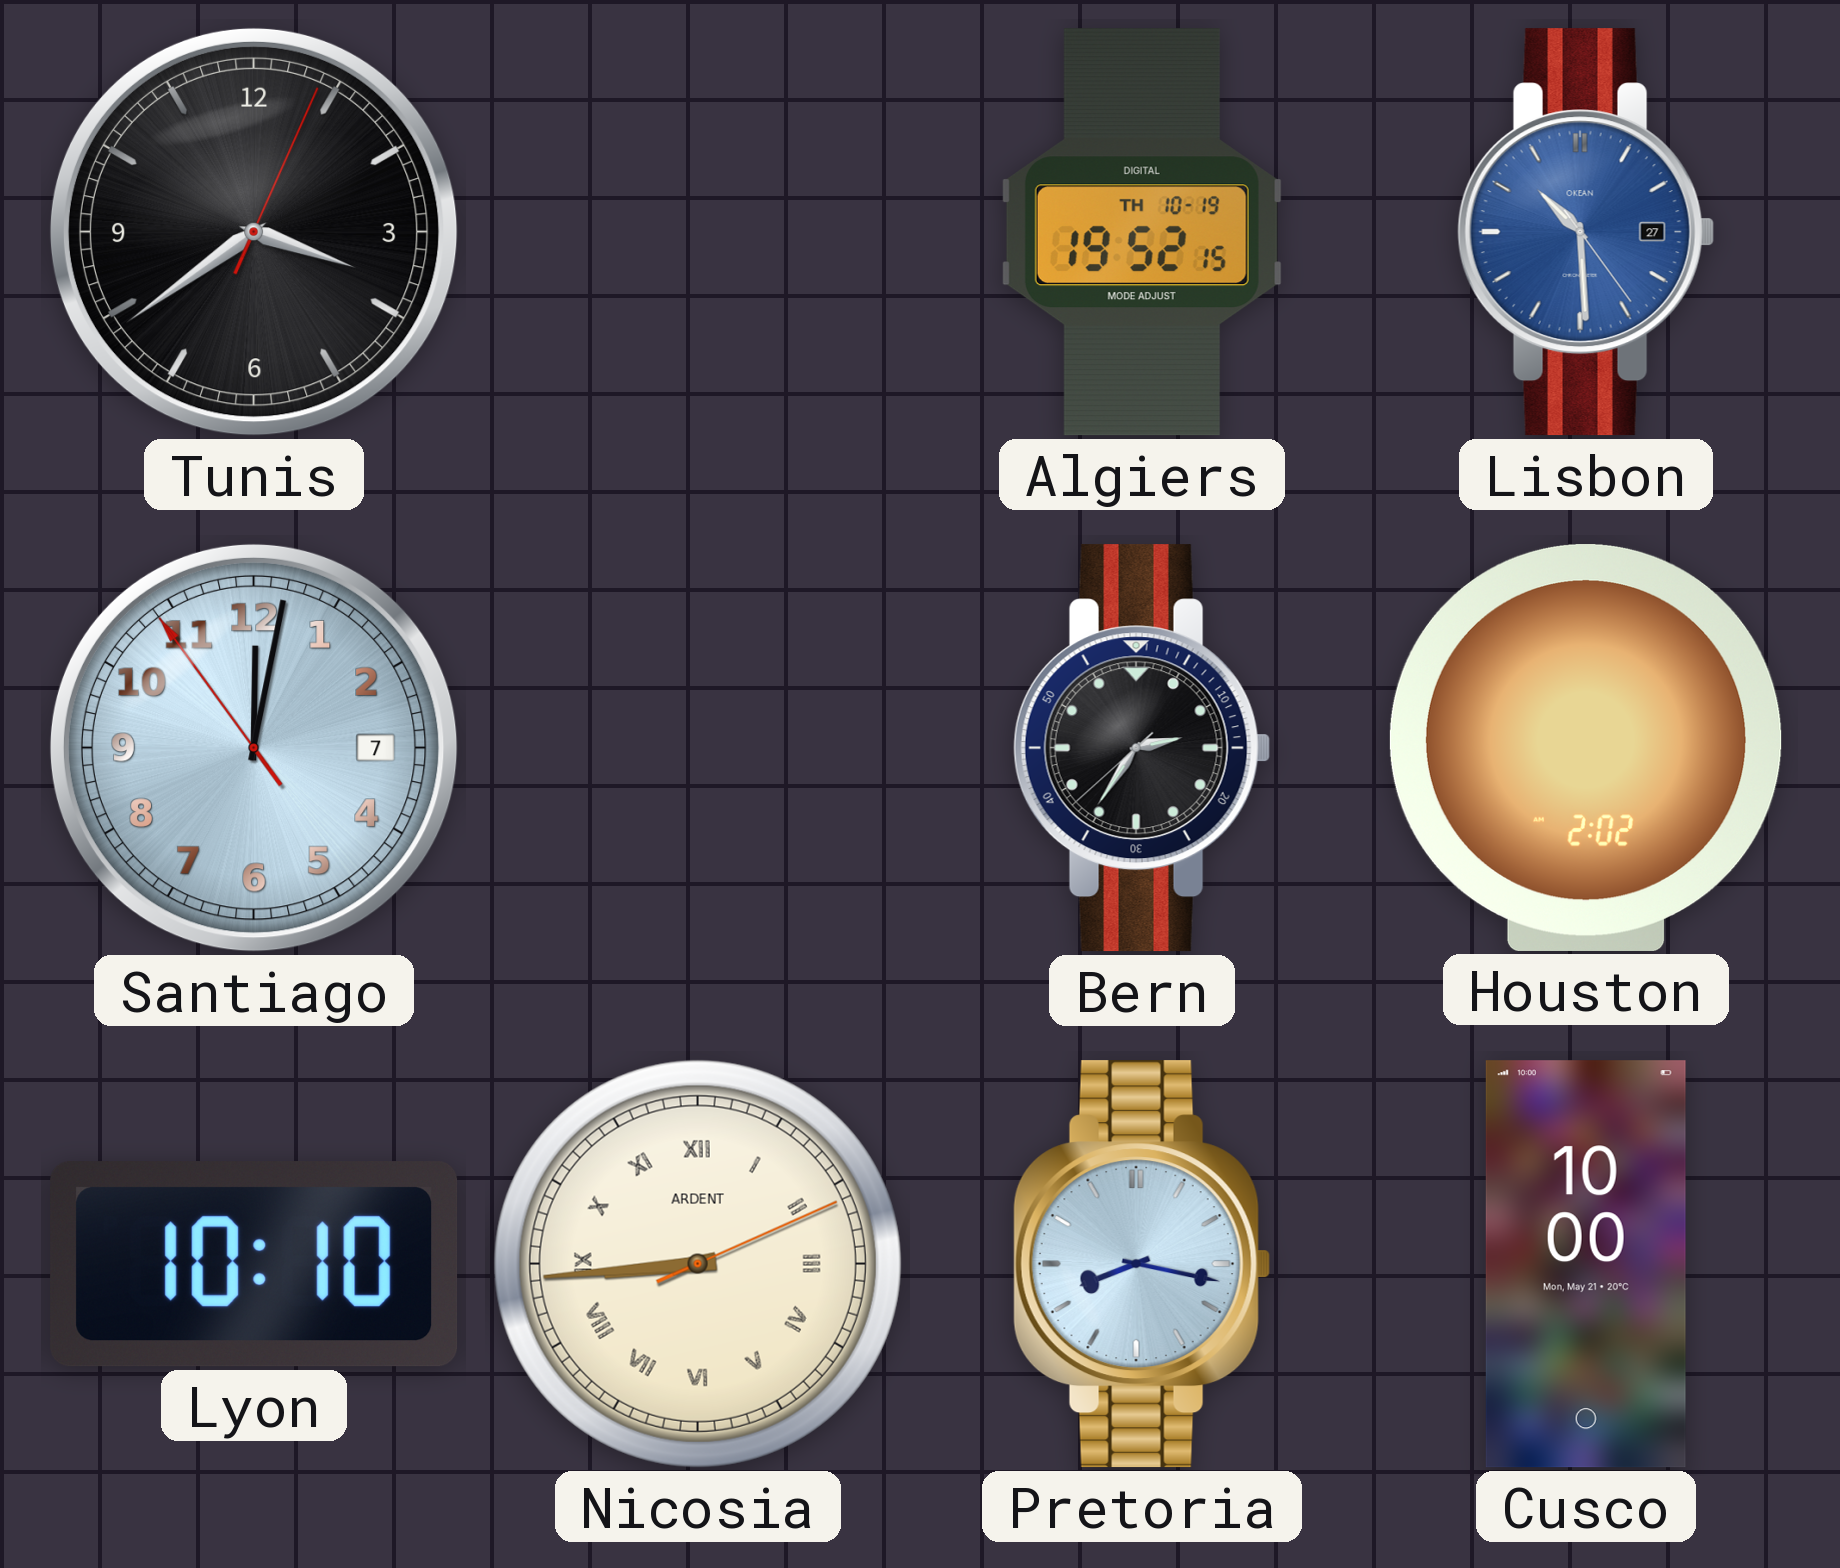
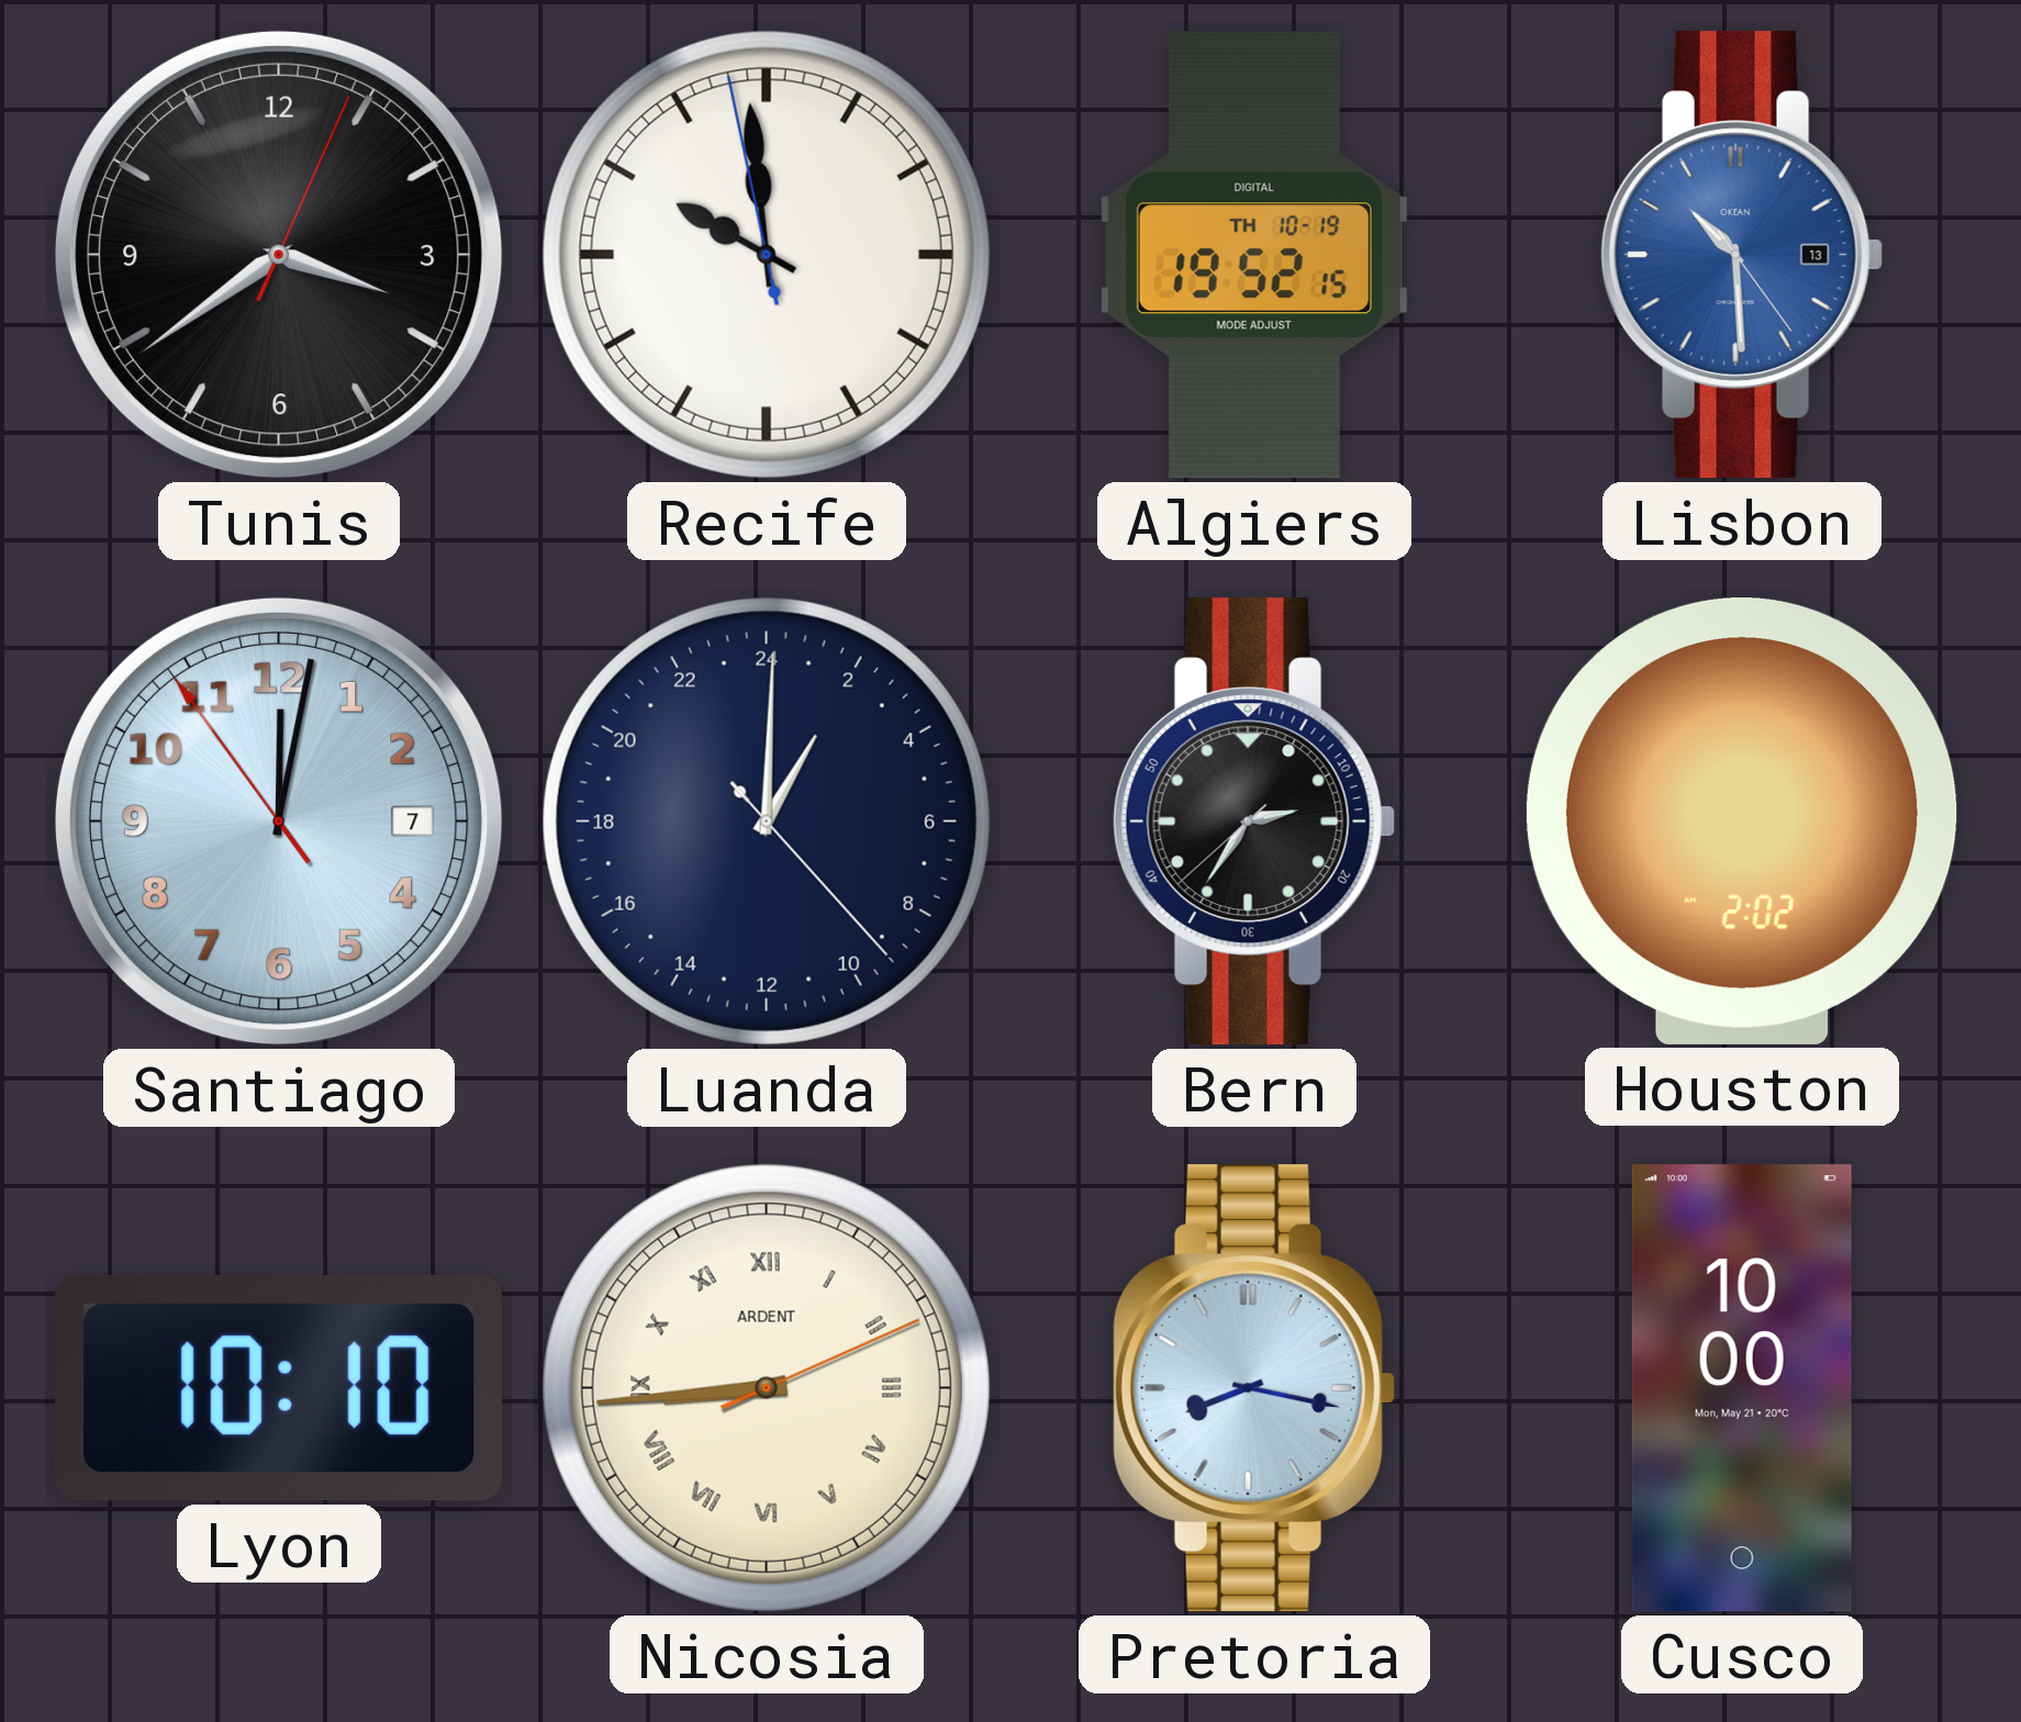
Recife: none -> 9:58 (767, 255)
Lisbon date: 27 -> 13 (1742, 255)
Luanda: none -> 2:00 (767, 821)
